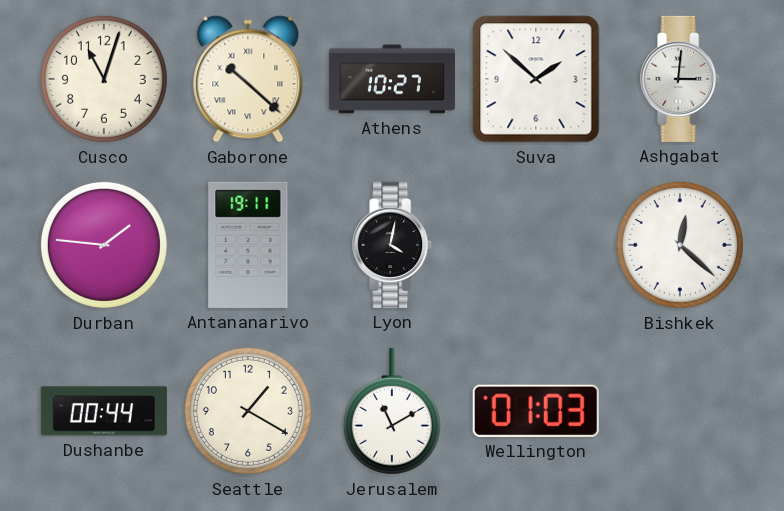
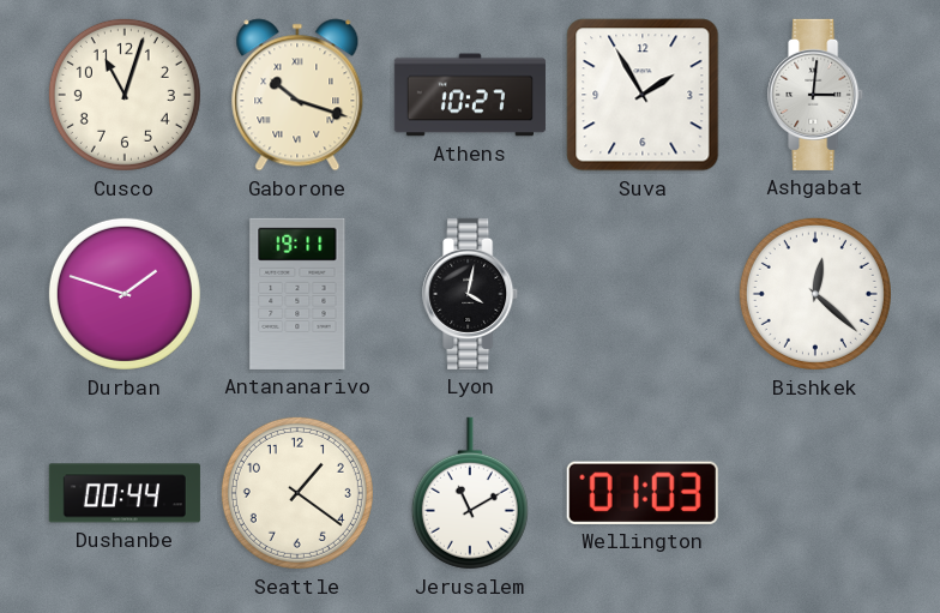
Gaborone: 10:22 -> 10:18 (297, 95)
Suva: 1:52 -> 1:55 (643, 95)
Durban: 1:46 -> 1:48 (125, 294)
Seattle: 1:20 -> 1:21 (297, 493)
